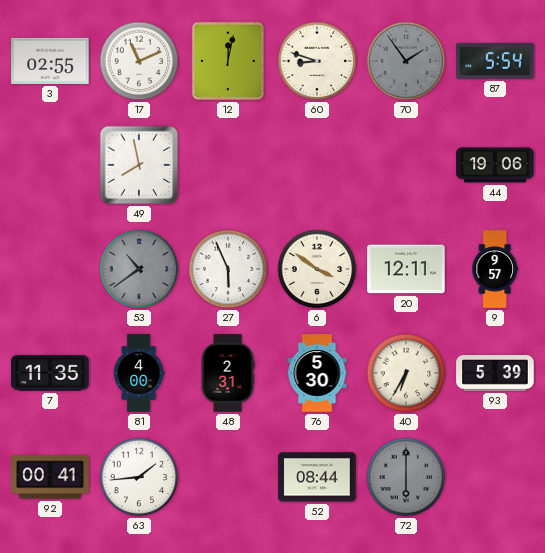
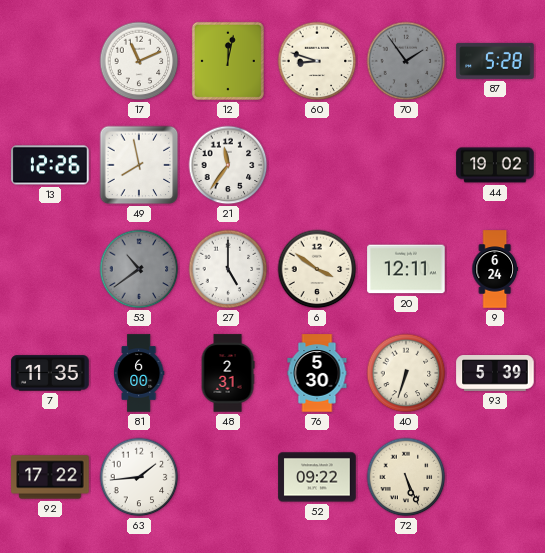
3: 02:55 -> none (50, 61)
87: 5:54 -> 5:28 (495, 61)
13: none -> 12:26 (50, 165)
21: none -> 11:36 (228, 165)
44: 19:06 -> 19:02 (495, 165)
27: 5:56 -> 5:00 (228, 269)
9: 9:57 -> 6:24 (494, 269)
81: 4:00 -> 6:00 (139, 373)
40: 6:35 -> 6:33 (406, 373)
92: 00:41 -> 17:22 (50, 477)
52: 08:44 -> 09:22 (317, 477)
72: 6:00 -> 5:26 (406, 477)
72 dial: grey -> cream (406, 477)
